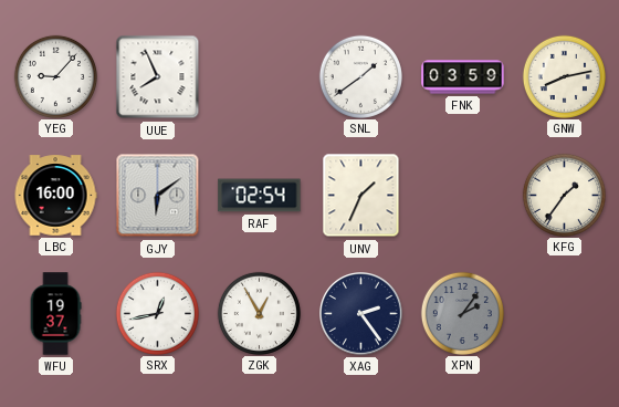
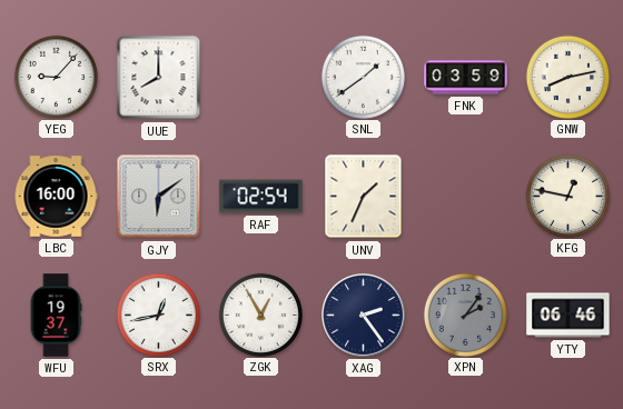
UUE: 7:56 -> 8:00 (159, 78)
KFG: 1:36 -> 12:47 (567, 196)
YTY: none -> 06:46 (568, 316)
